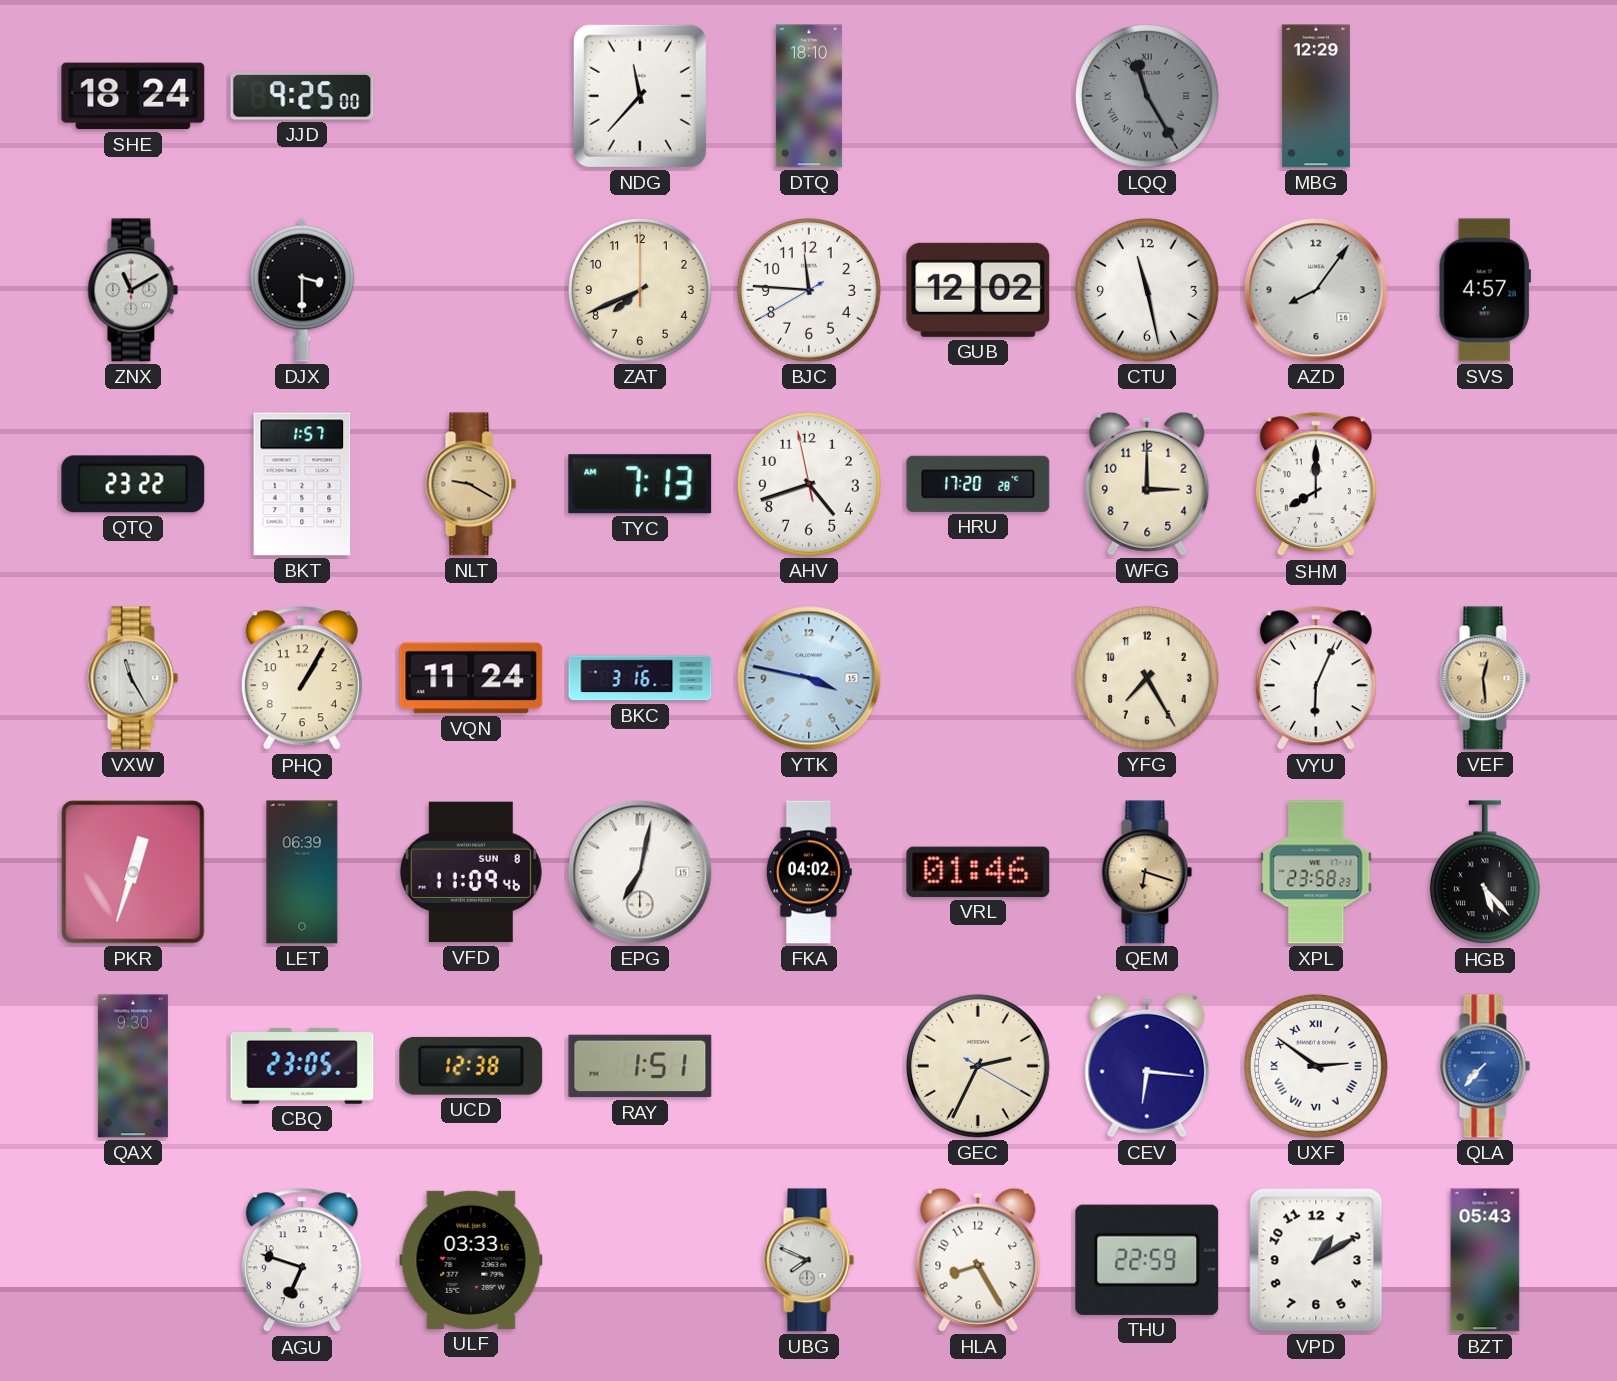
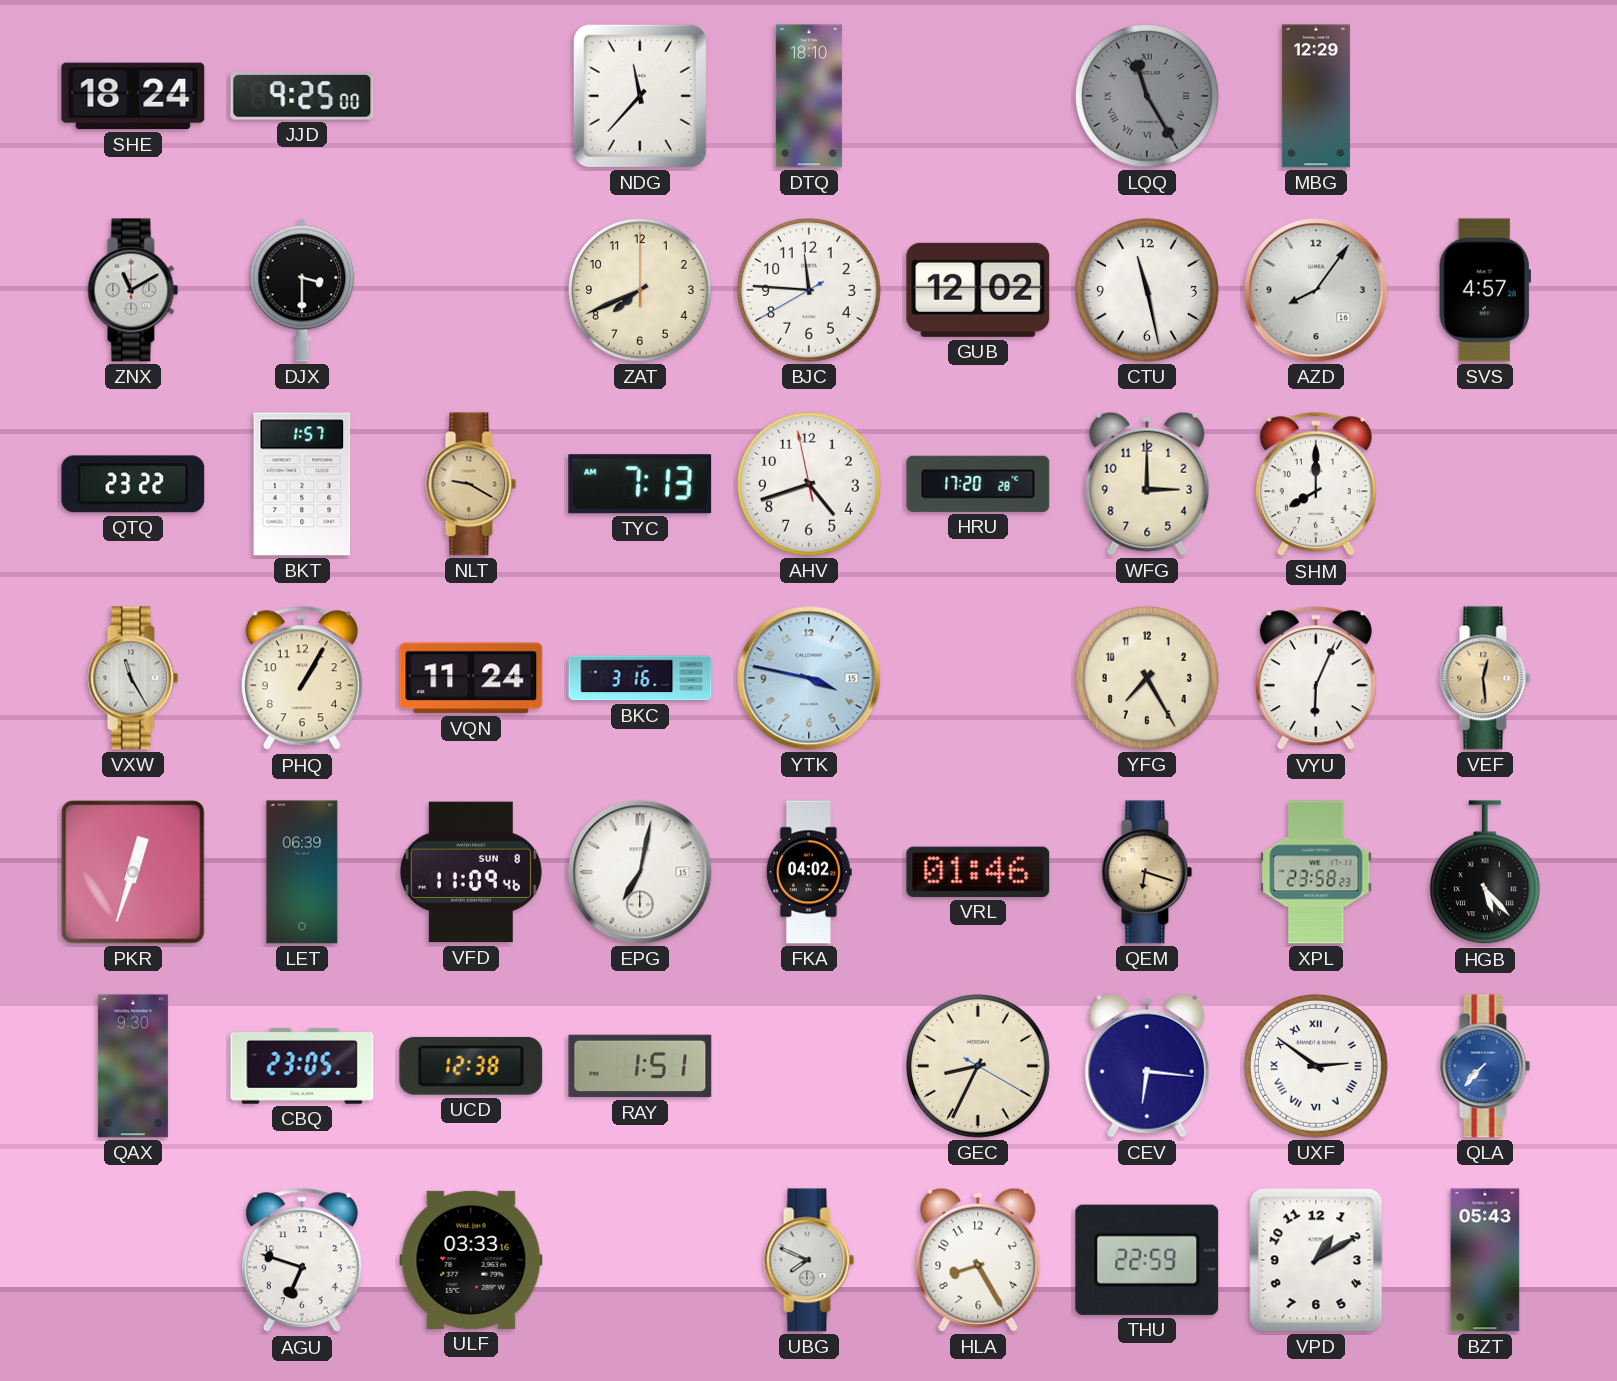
GEC: 2:34 -> 8:34 (979, 1067)
